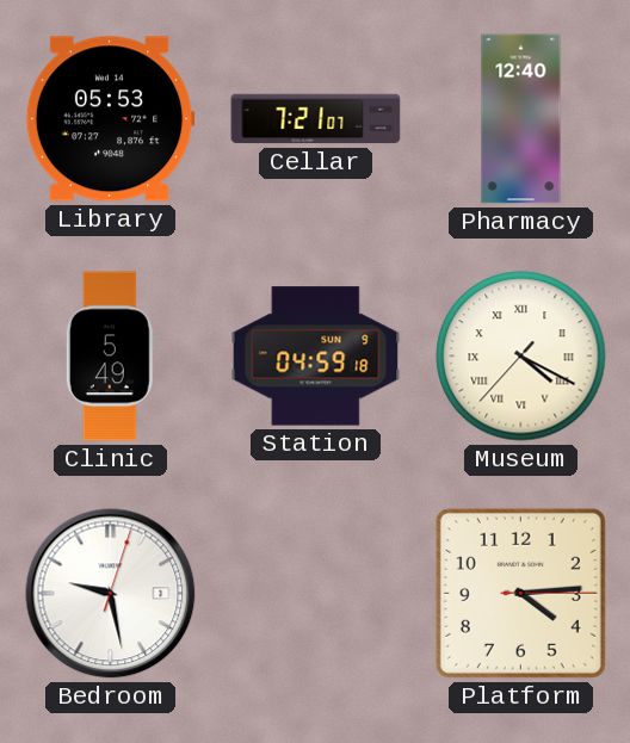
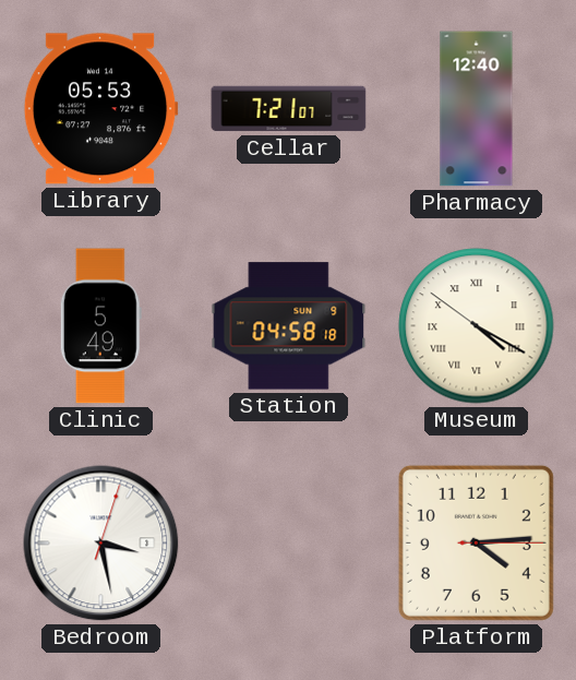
Station: 04:59 -> 04:58 (289, 326)
Museum: 4:19:37 -> 4:19:51 (477, 326)
Bedroom: 9:28 -> 3:28 (101, 544)
